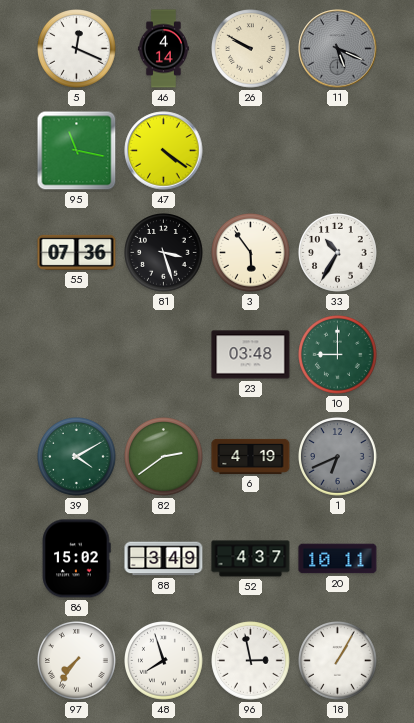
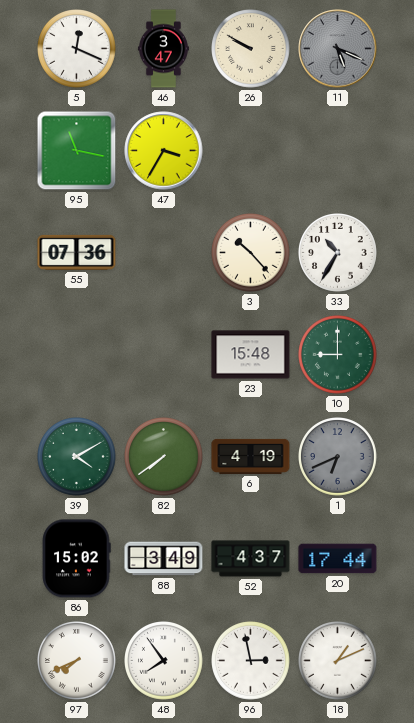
46: 4:14 -> 3:47 (163, 49)
47: 4:21 -> 3:35 (164, 151)
81: 3:27 -> none (164, 253)
3: 5:54 -> 10:23 (251, 253)
23: 03:48 -> 15:48 (251, 355)
82: 2:39 -> 7:39 (164, 457)
20: 10:11 -> 17:44 (338, 559)
97: 7:36 -> 7:41 (77, 661)
48: 7:57 -> 7:54 (164, 661)
18: 1:05 -> 1:11 (338, 661)
